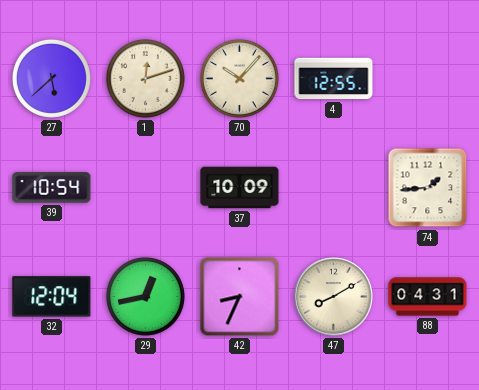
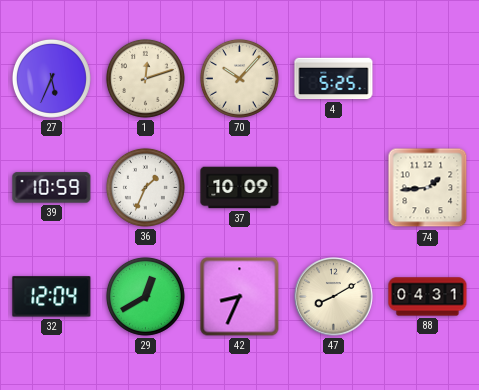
27: 5:38 -> 5:34 (51, 78)
4: 12:55 -> 5:25 (334, 79)
39: 10:54 -> 10:59 (52, 188)
36: none -> 1:34 (145, 187)
29: 12:43 -> 12:40 (145, 296)
